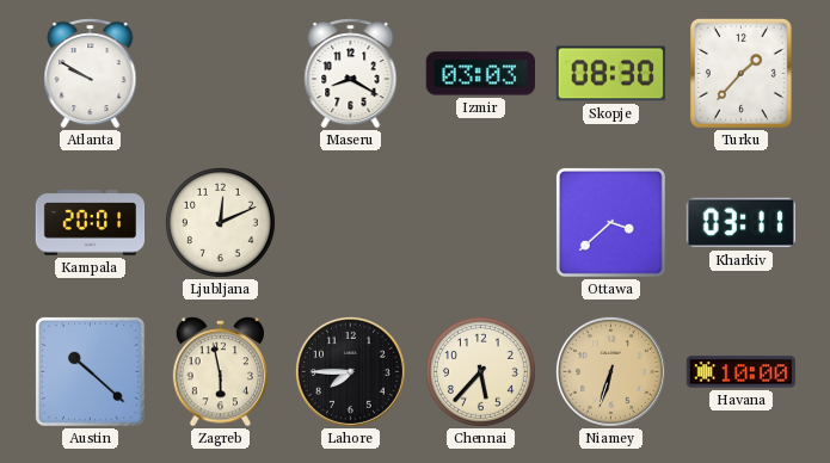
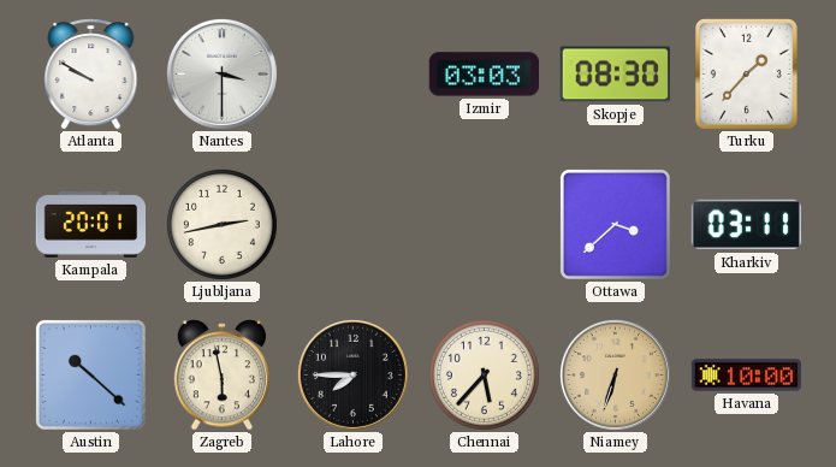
Nantes: none -> 3:30 (221, 73)
Maseru: 8:20 -> none (351, 74)
Ljubljana: 12:11 -> 2:43 (221, 224)
